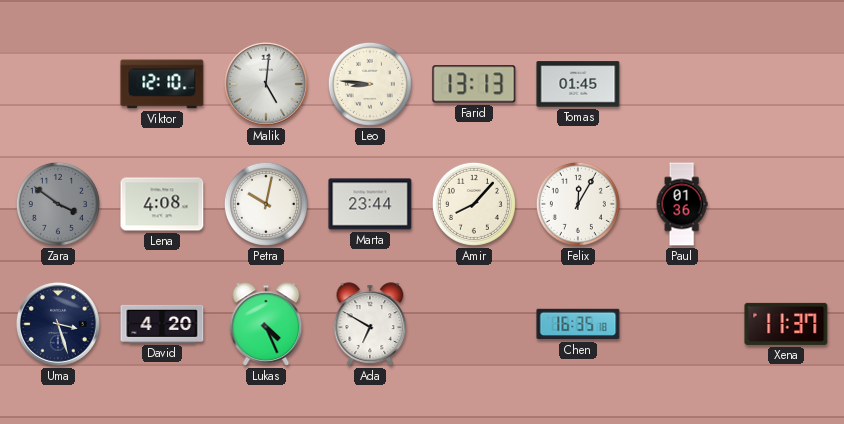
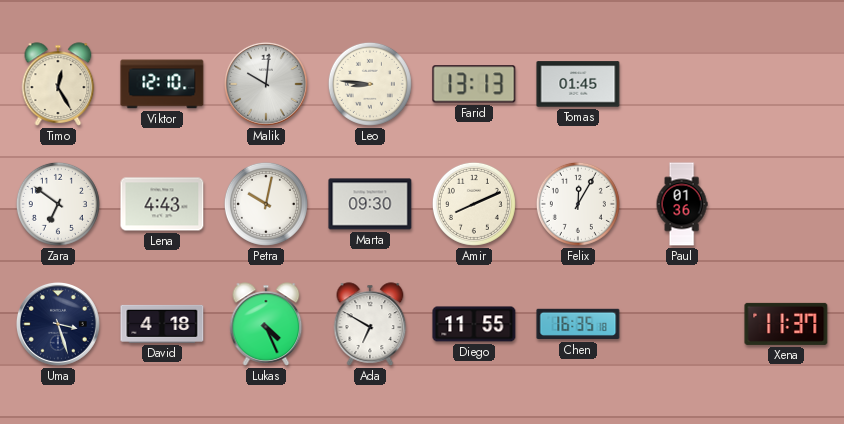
Timo: none -> 12:25 (58, 84)
Malik: 5:01 -> 10:01 (266, 84)
Zara: 3:51 -> 6:51 (58, 204)
Zara dial: grey -> white (58, 204)
Lena: 4:08 -> 4:43 (162, 204)
Marta: 23:44 -> 09:30 (370, 204)
Amir: 8:07 -> 8:11 (474, 204)
David: 4:20 -> 4:18 (162, 324)
Diego: none -> 11:55 (474, 324)
